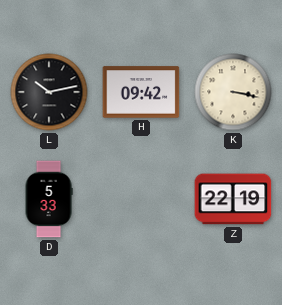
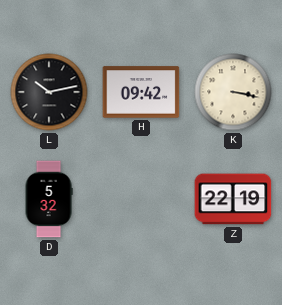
D: 5:33 -> 5:32 (49, 199)
